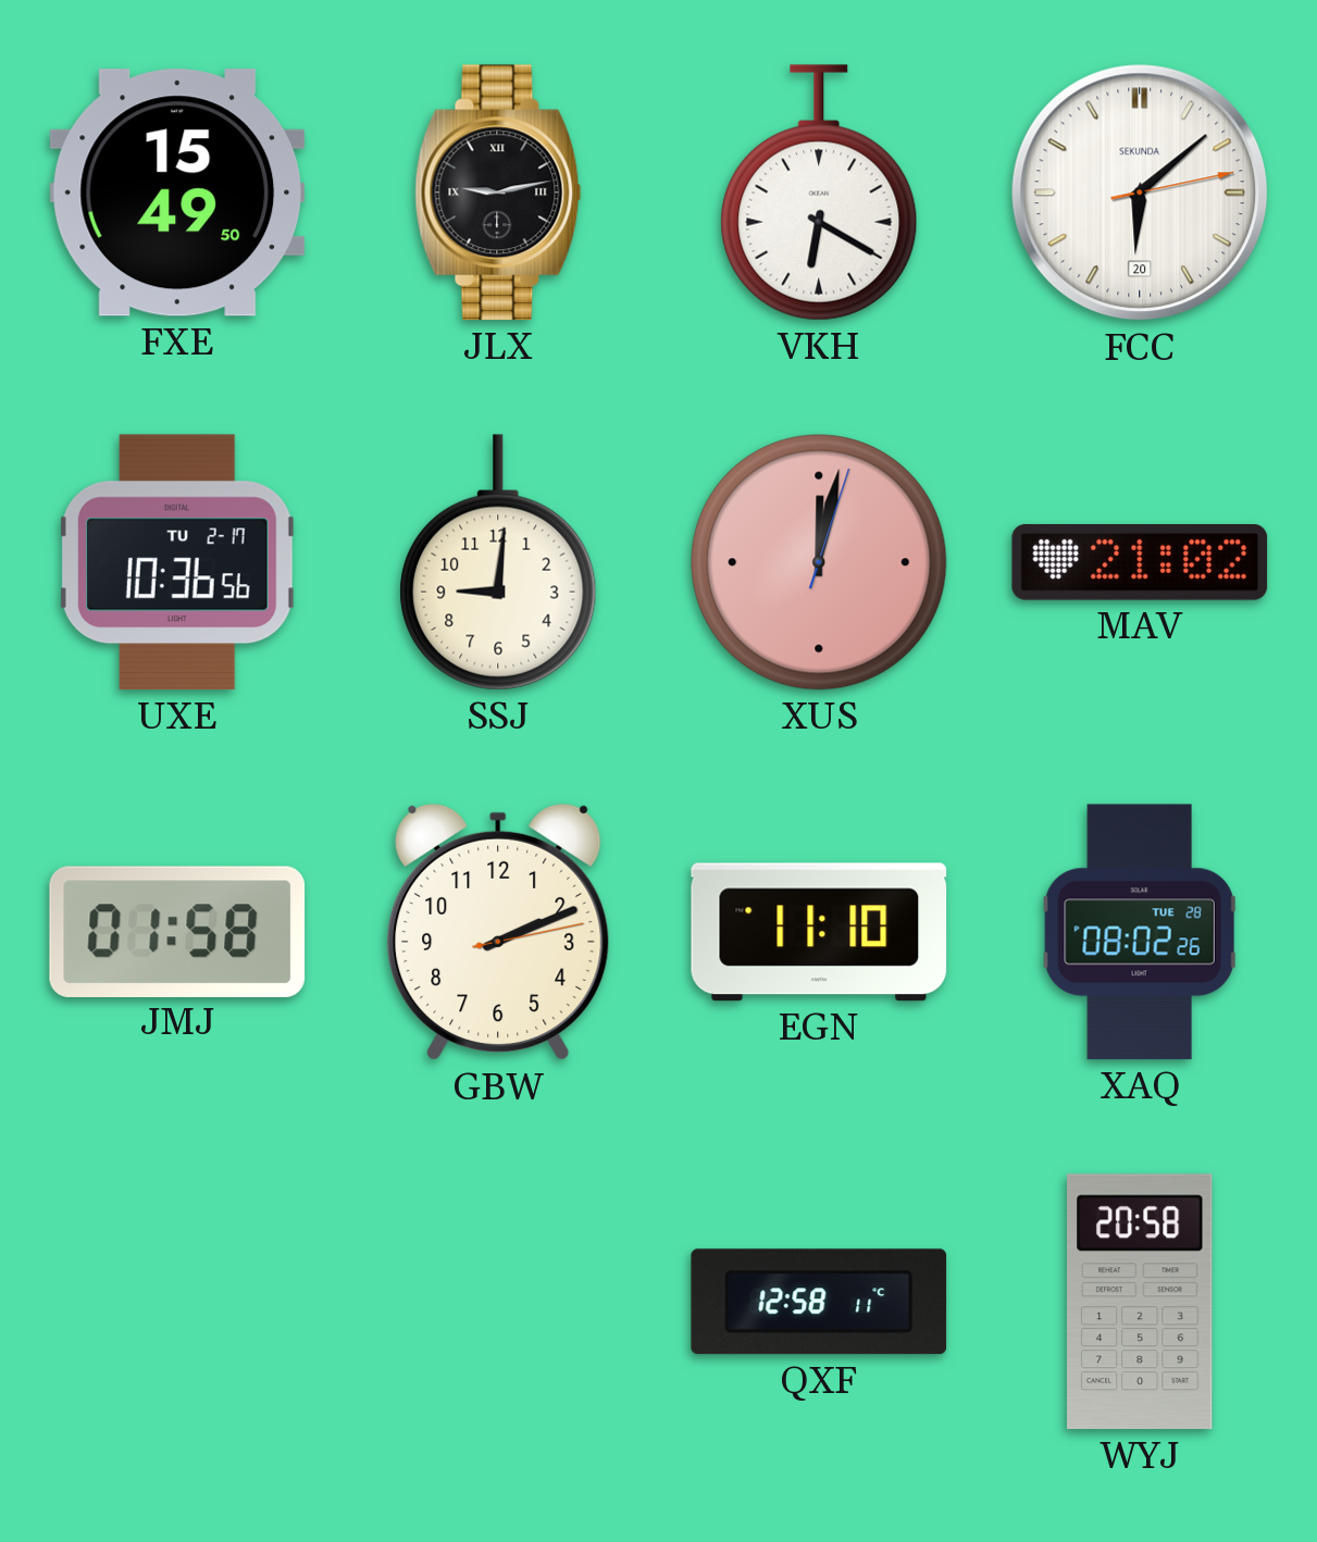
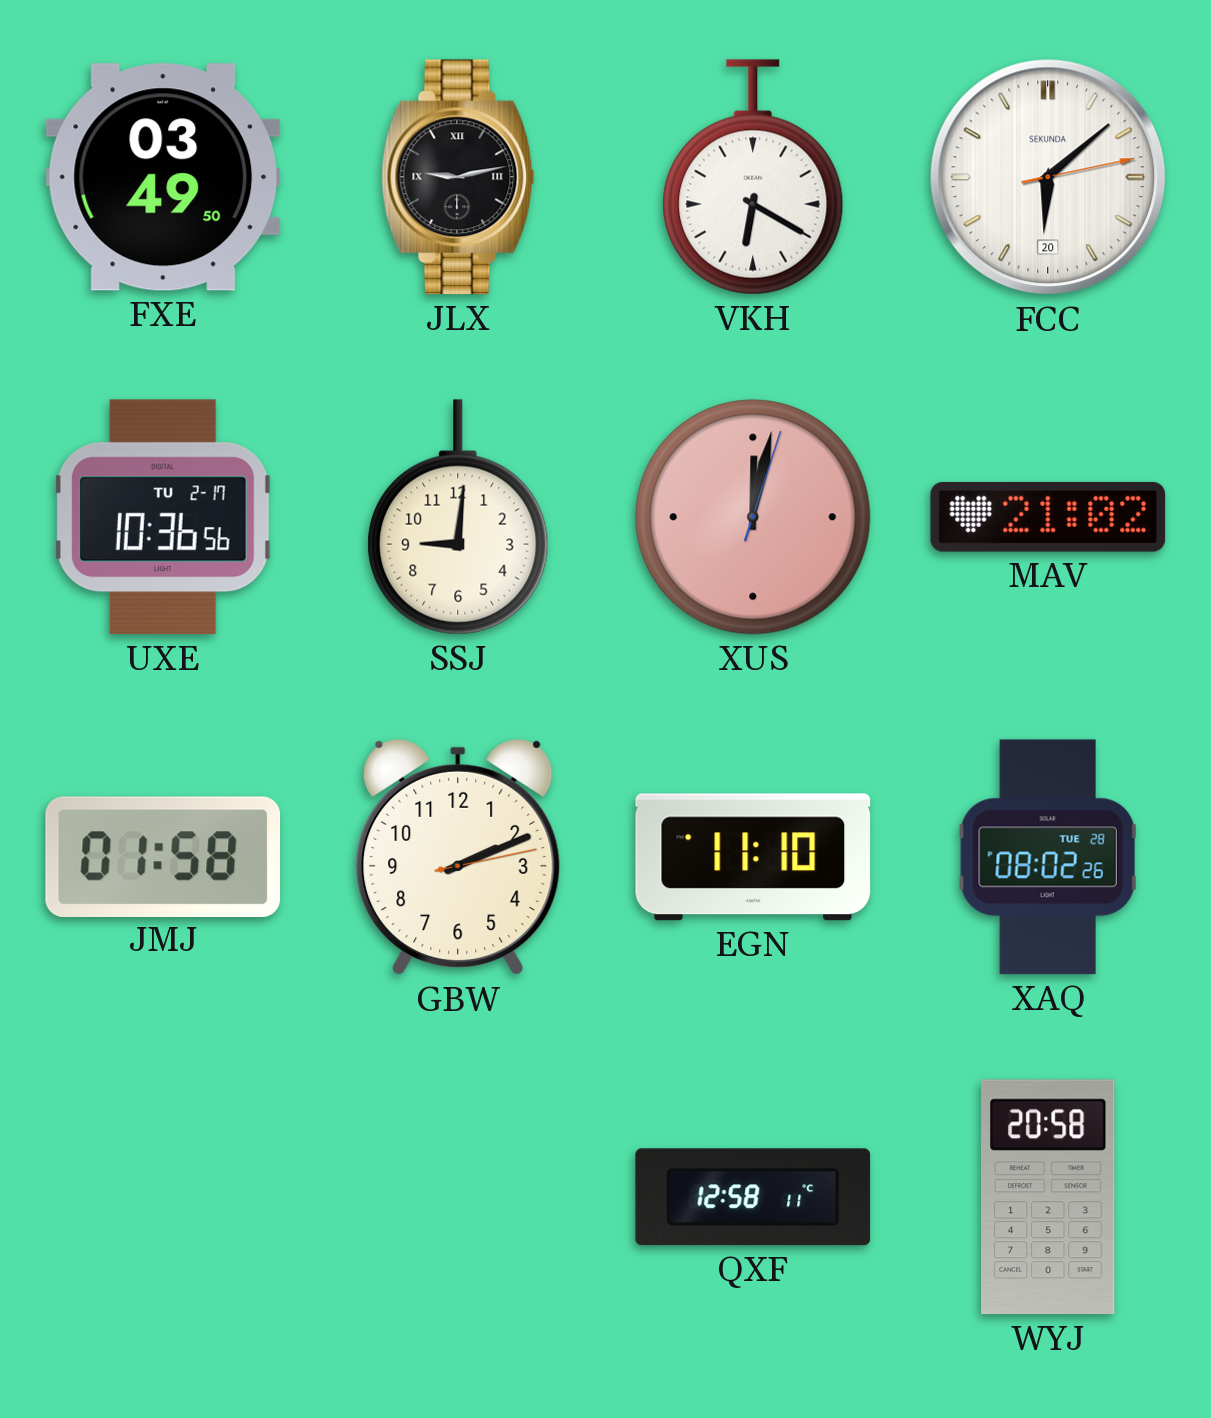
FXE: 15:49 -> 03:49 (163, 177)
